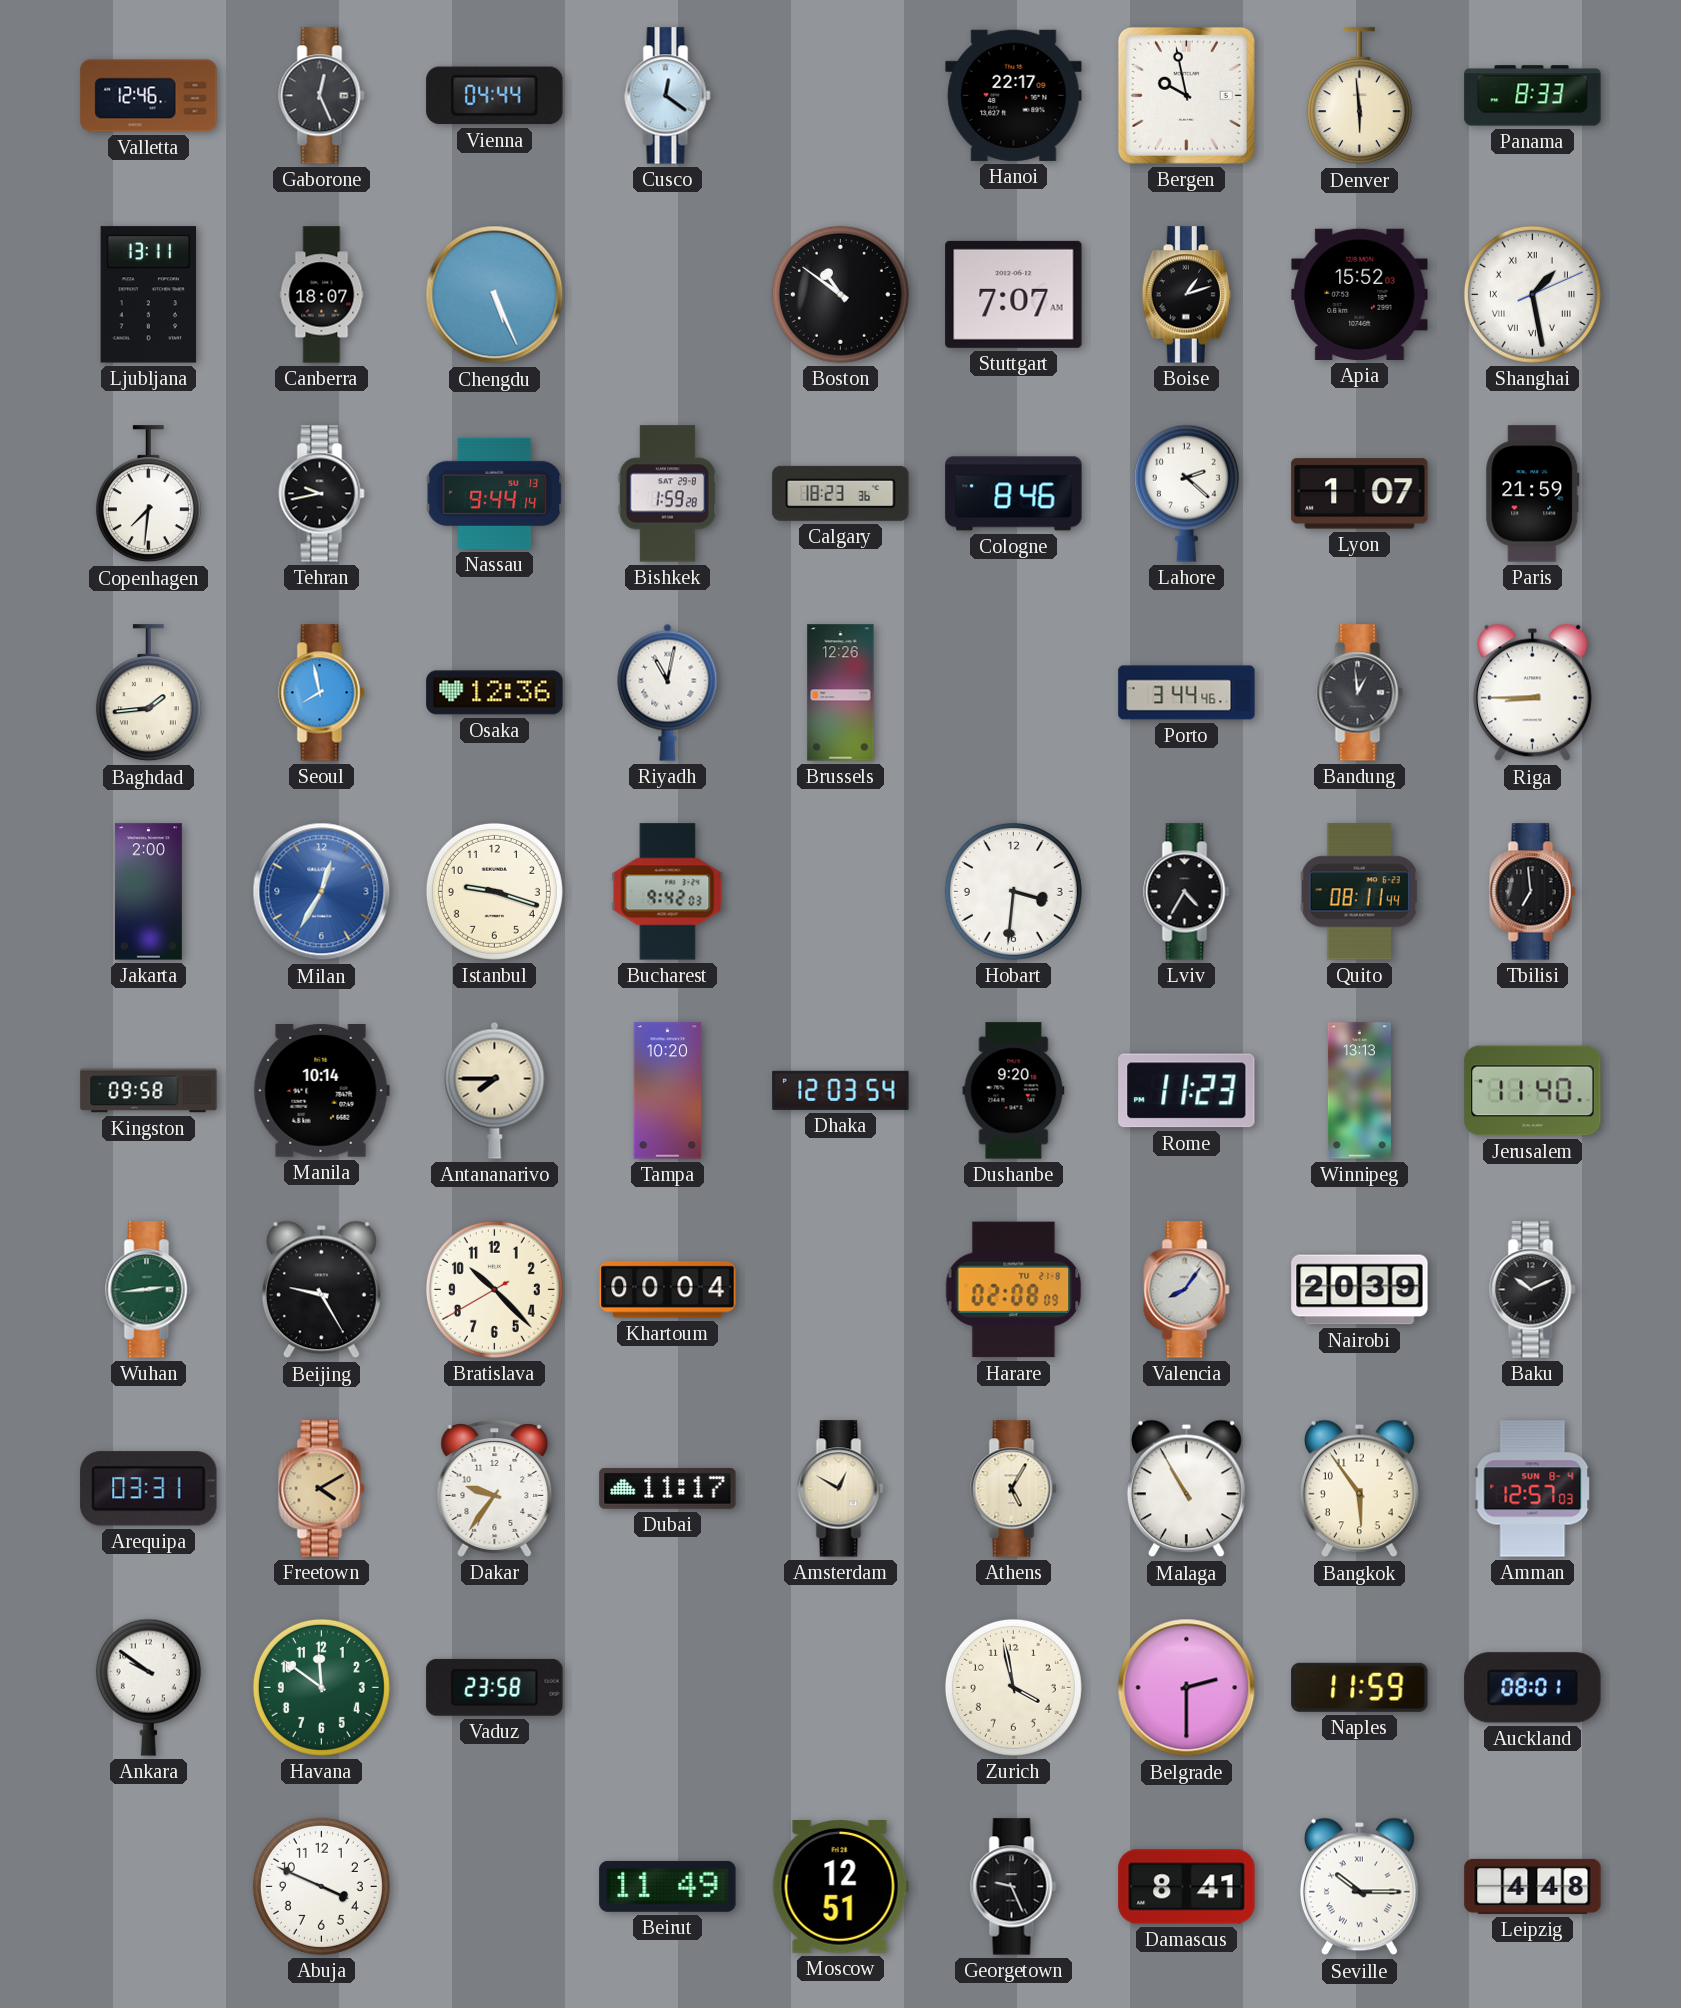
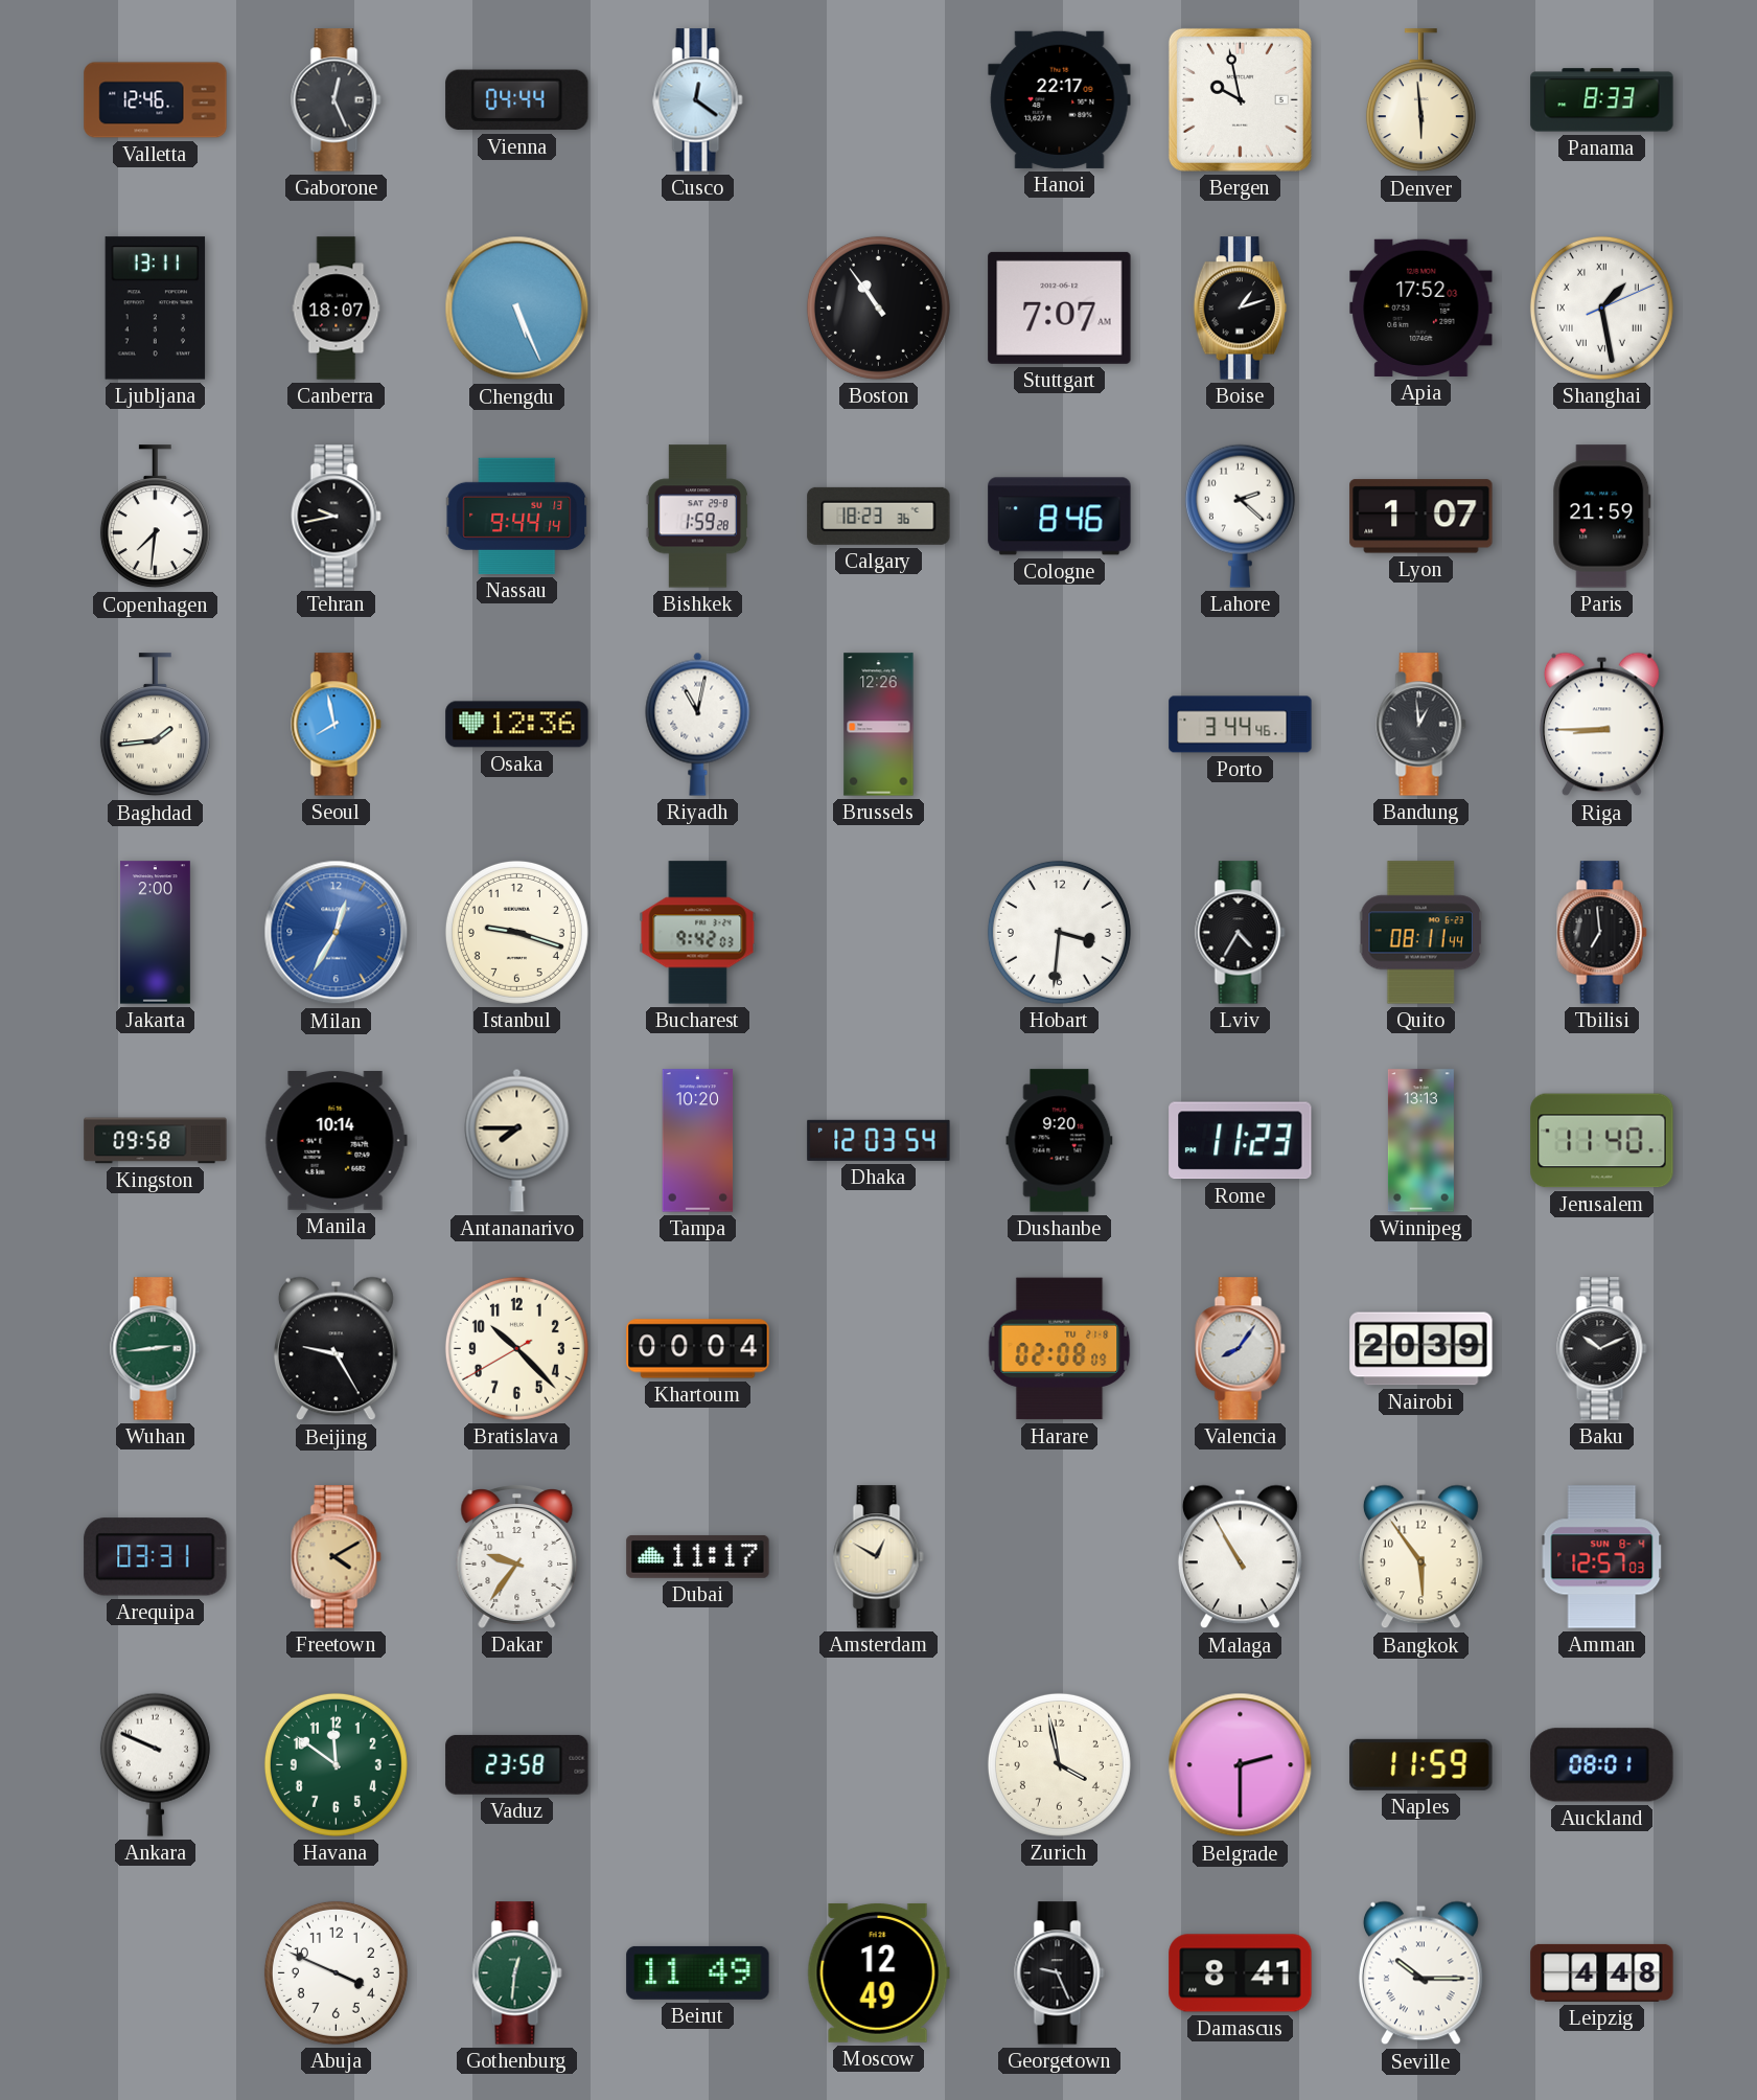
Boston: 10:51 -> 10:54 (878, 307)
Apia: 15:52 -> 17:52 (1421, 307)
Athens: 5:05 -> none (1014, 1489)
Ankara: 9:51 -> 9:49 (155, 1764)
Gothenburg: none -> 12:31 (517, 1973)
Moscow: 12:51 -> 12:49 (878, 1972)
